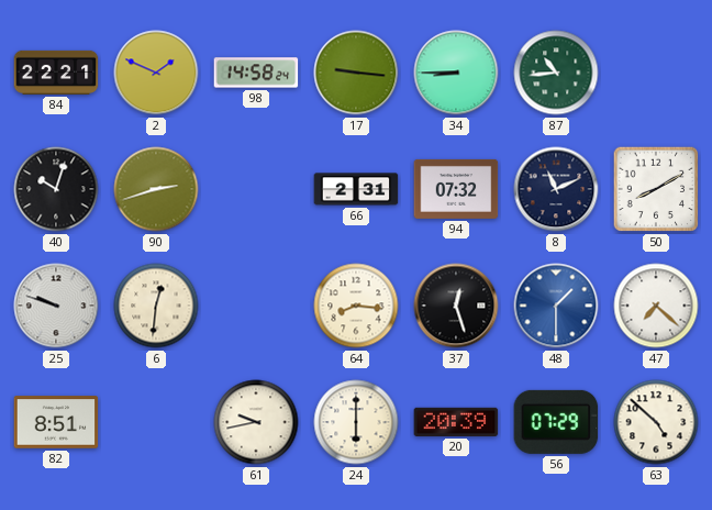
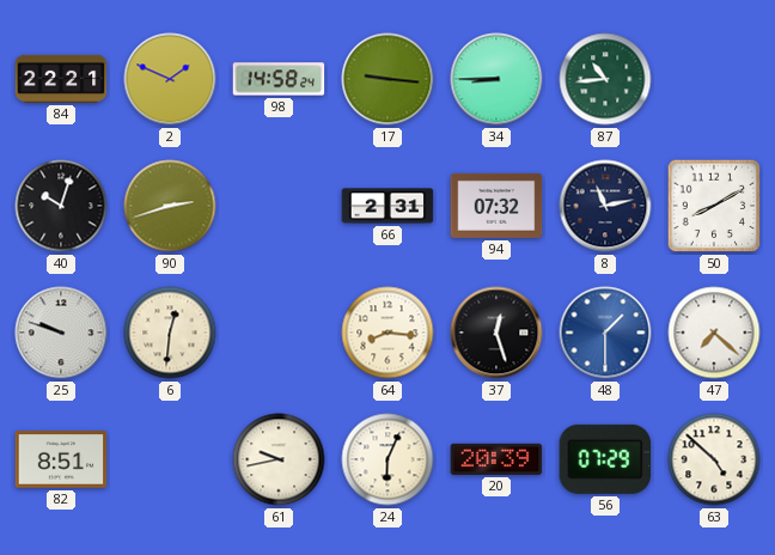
8: 11:11 -> 11:13 (605, 206)
24: 6:00 -> 6:04 (388, 459)
